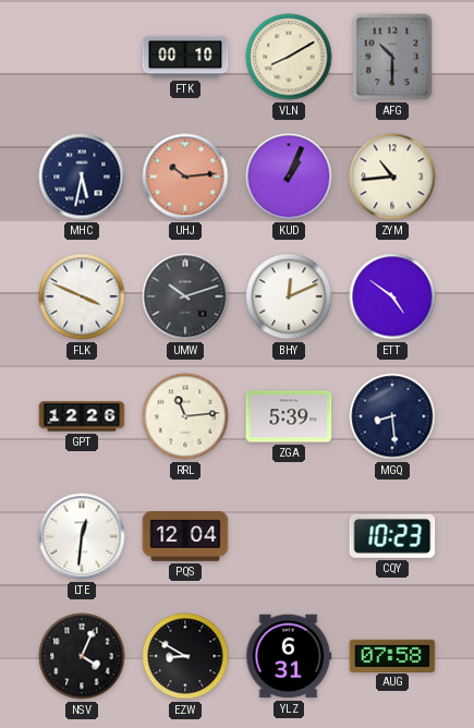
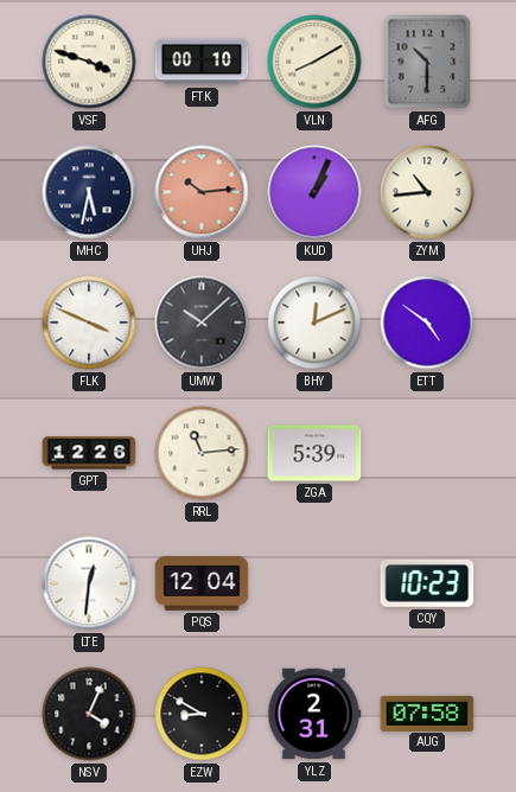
VSF: none -> 3:48 (89, 62)
UMW: 10:12 -> 10:08 (202, 322)
MGQ: 8:29 -> none (392, 416)
YLZ: 6:31 -> 2:31 (314, 714)
